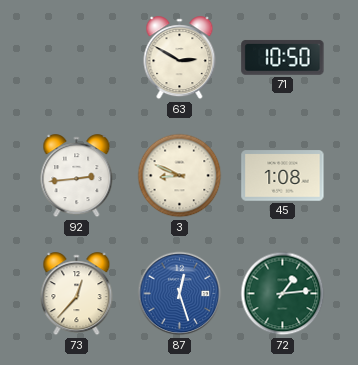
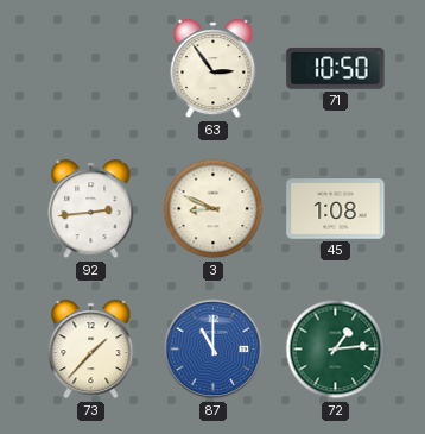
63: 2:50 -> 2:54 (214, 69)
73: 12:37 -> 1:37 (91, 350)
87: 12:27 -> 11:00 (214, 350)
